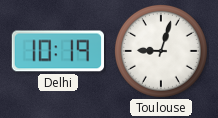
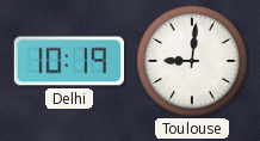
Toulouse: 9:03 -> 9:01 (192, 61)
